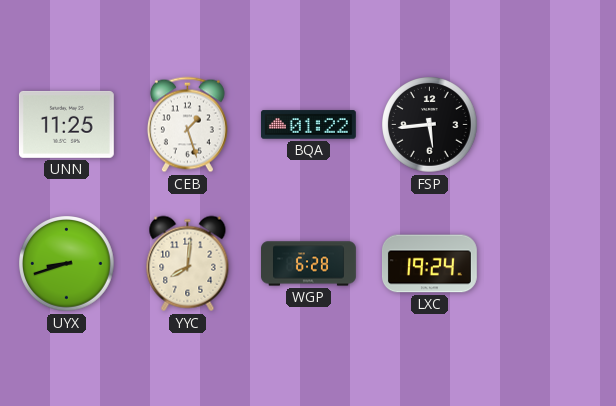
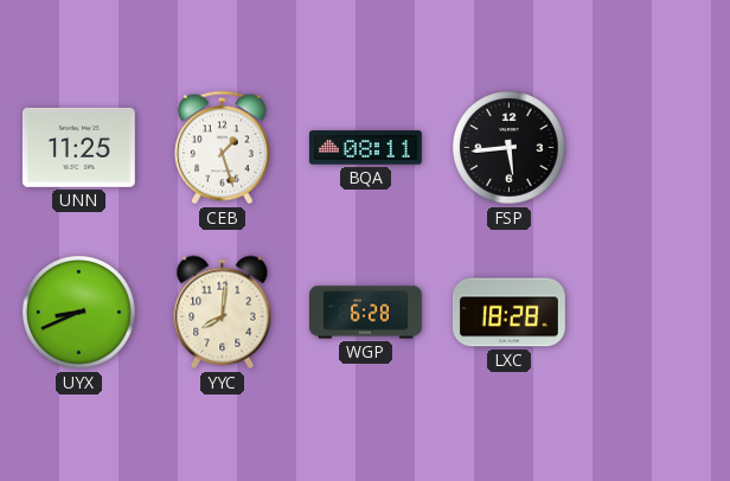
BQA: 01:22 -> 08:11 (365, 148)
UYX: 8:42 -> 8:41 (79, 313)
LXC: 19:24 -> 18:28 (508, 313)
